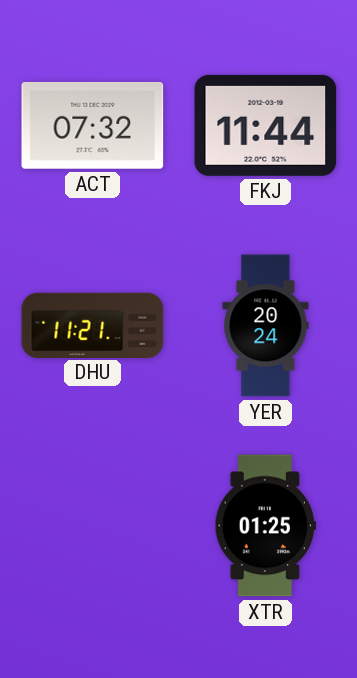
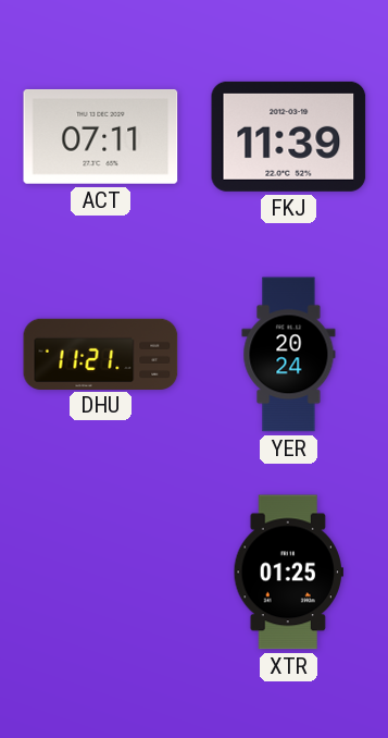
ACT: 07:32 -> 07:11 (101, 136)
FKJ: 11:44 -> 11:39 (289, 136)
